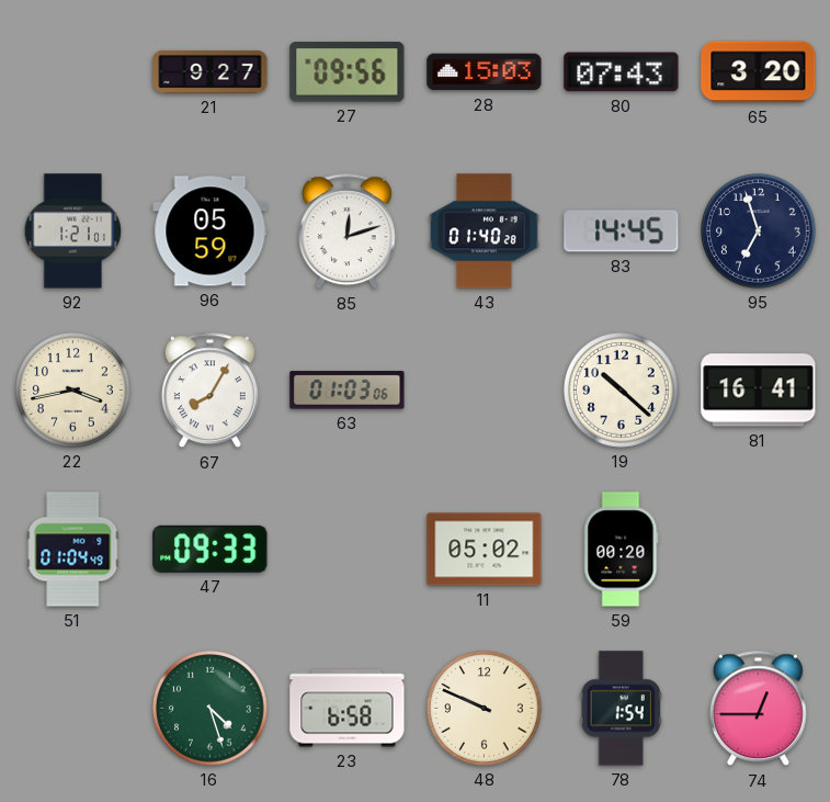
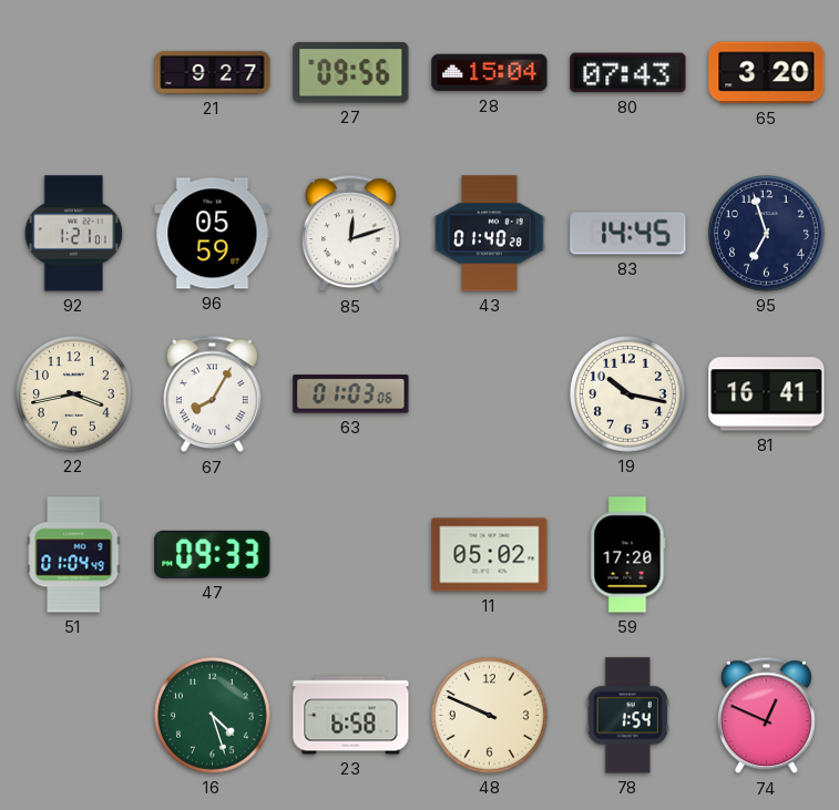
28: 15:03 -> 15:04 (490, 73)
19: 10:22 -> 10:17 (628, 394)
59: 00:20 -> 17:20 (628, 555)
74: 12:45 -> 12:49 (766, 716)
